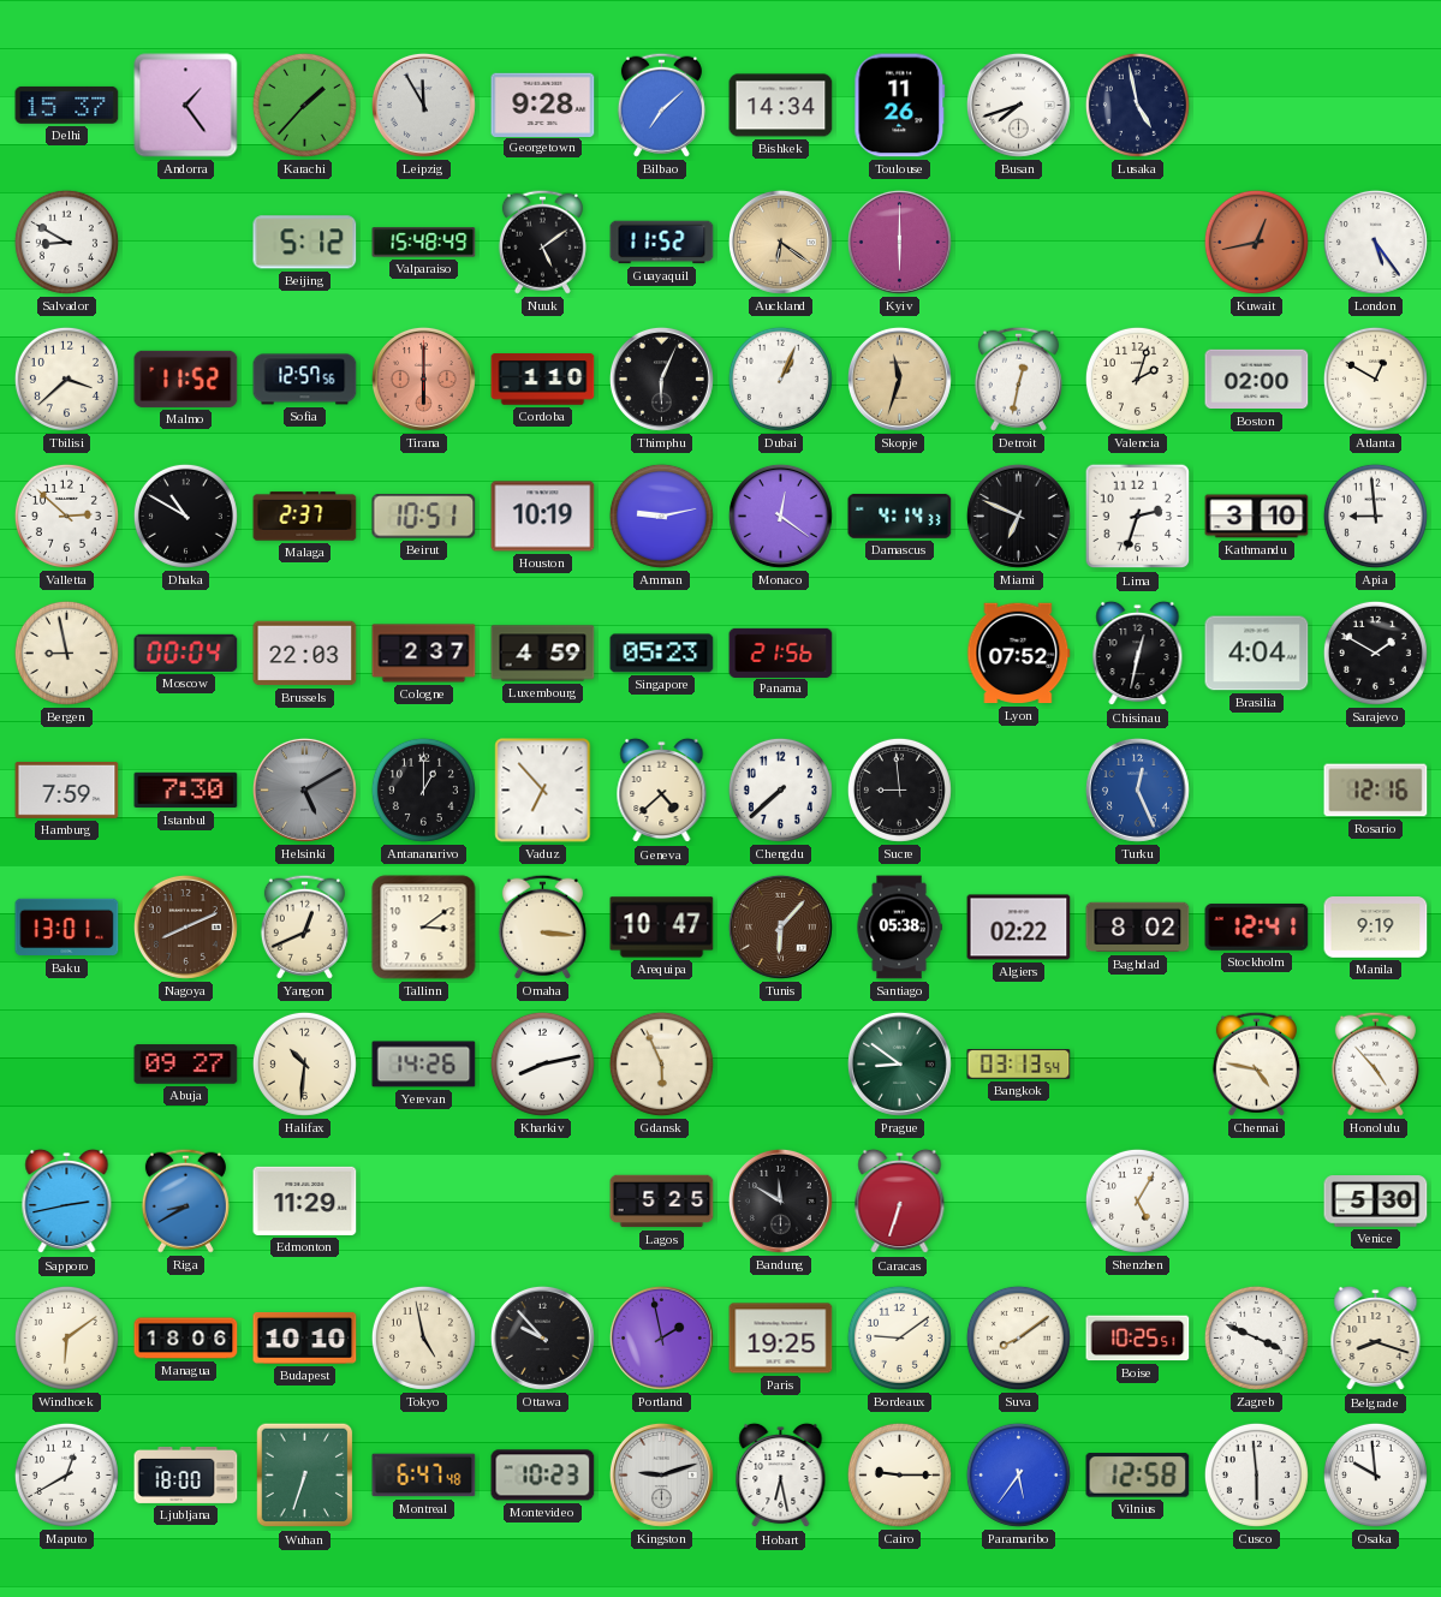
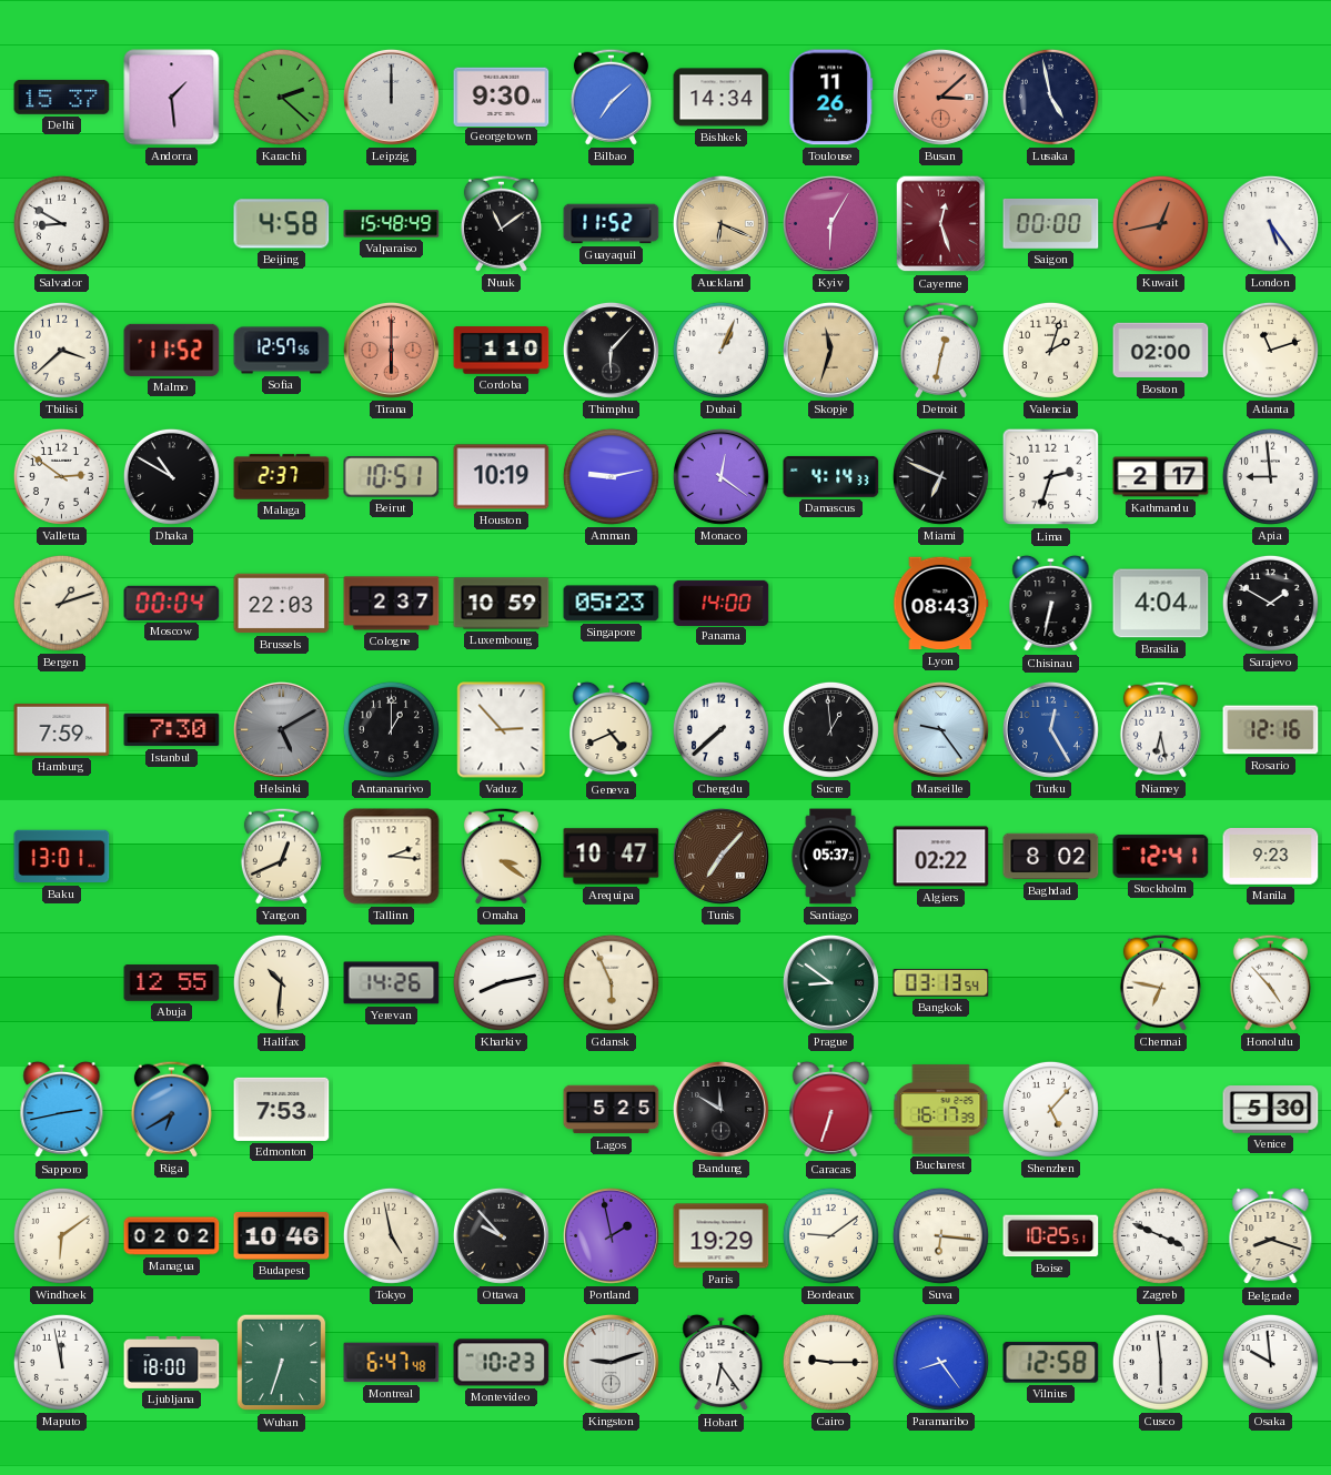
Andorra: 1:24 -> 1:29 (172, 98)
Karachi: 1:37 -> 2:22 (281, 97)
Leipzig: 11:55 -> 12:00 (391, 97)
Georgetown: 9:28 -> 9:30 (502, 97)
Busan: 7:42 -> 3:08 (940, 97)
Busan dial: white -> salmon (940, 97)
Beijing: 5:12 -> 4:58 (282, 224)
Nuuk: 5:09 -> 11:09 (501, 223)
Auckland: 6:21 -> 6:19 (720, 223)
Kyiv: 6:00 -> 6:05 (830, 223)
Cayenne: none -> 12:27 (941, 224)
Saigon: none -> 00:00 (1051, 224)
Thimphu: 6:04 -> 6:07 (611, 350)
Atlanta: 12:50 -> 11:12 (1270, 350)
Valletta: 2:52 -> 2:51 (61, 476)
Kathmandu: 3:10 -> 2:17 (1161, 477)
Bergen: 8:58 -> 1:12 (61, 603)
Luxembourg: 4:59 -> 10:59 (502, 604)
Panama: 21:56 -> 14:00 (722, 603)
Lyon: 07:52 -> 08:43 (941, 604)
Chisinau: 12:32 -> 6:32 (1051, 604)
Vaduz: 6:53 -> 2:53 (502, 730)
Geneva: 4:38 -> 4:41 (612, 730)
Sucre: 8:59 -> 12:59 (830, 729)
Marseille: none -> 9:24 (940, 729)
Turku: 12:26 -> 12:25 (1050, 729)
Niamey: none -> 6:28 (1160, 729)
Nagoya: 8:11 -> none (185, 926)
Tallinn: 3:09 -> 2:16 (392, 857)
Omaha: 3:16 -> 3:21 (501, 856)
Tunis: 6:07 -> 7:07 (720, 856)
Santiago: 05:38 -> 05:37 (830, 857)
Manila: 9:19 -> 9:23 (1271, 857)
Abuja: 09:27 -> 12:55 (172, 983)
Chennai: 4:47 -> 6:47 (1160, 982)
Riga: 8:40 -> 6:40 (171, 1109)
Edmonton: 11:29 -> 7:53 (282, 1109)
Bucharest: none -> 16:17 (941, 1110)
Shenzhen: 5:05 -> 5:07 (1050, 1109)
Managua: 18:06 -> 02:02 (172, 1236)
Budapest: 10:10 -> 10:46 (282, 1235)
Paris: 19:25 -> 19:29 (722, 1236)
Suva: 8:09 -> 6:16 (940, 1235)
Maputo: 12:40 -> 11:58 (61, 1362)
Hobart: 6:28 -> 6:24 (722, 1363)
Paramaribo: 5:36 -> 8:24 (940, 1362)
